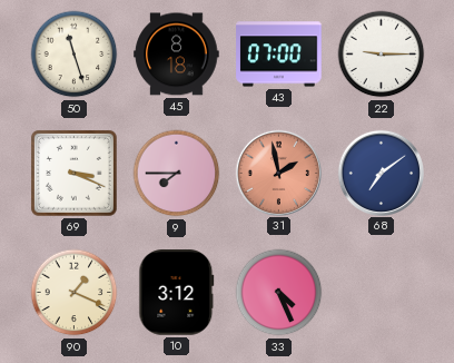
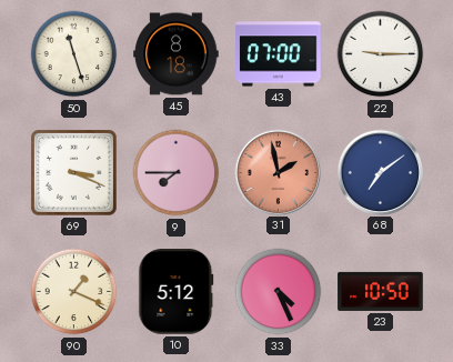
10: 3:12 -> 5:12 (177, 292)
23: none -> 10:50 (381, 291)
